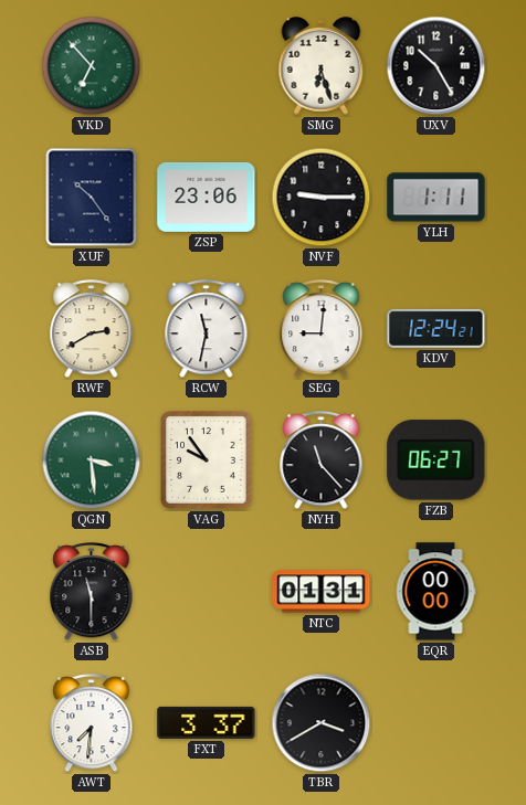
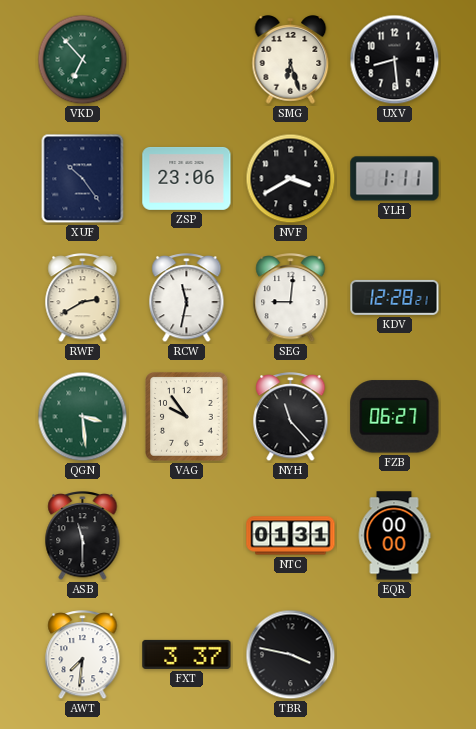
UXV: 10:25 -> 8:29 (395, 60)
NVF: 9:15 -> 3:40 (291, 179)
KDV: 12:24 -> 12:28 (395, 297)
TBR: 3:40 -> 3:47 (291, 655)
